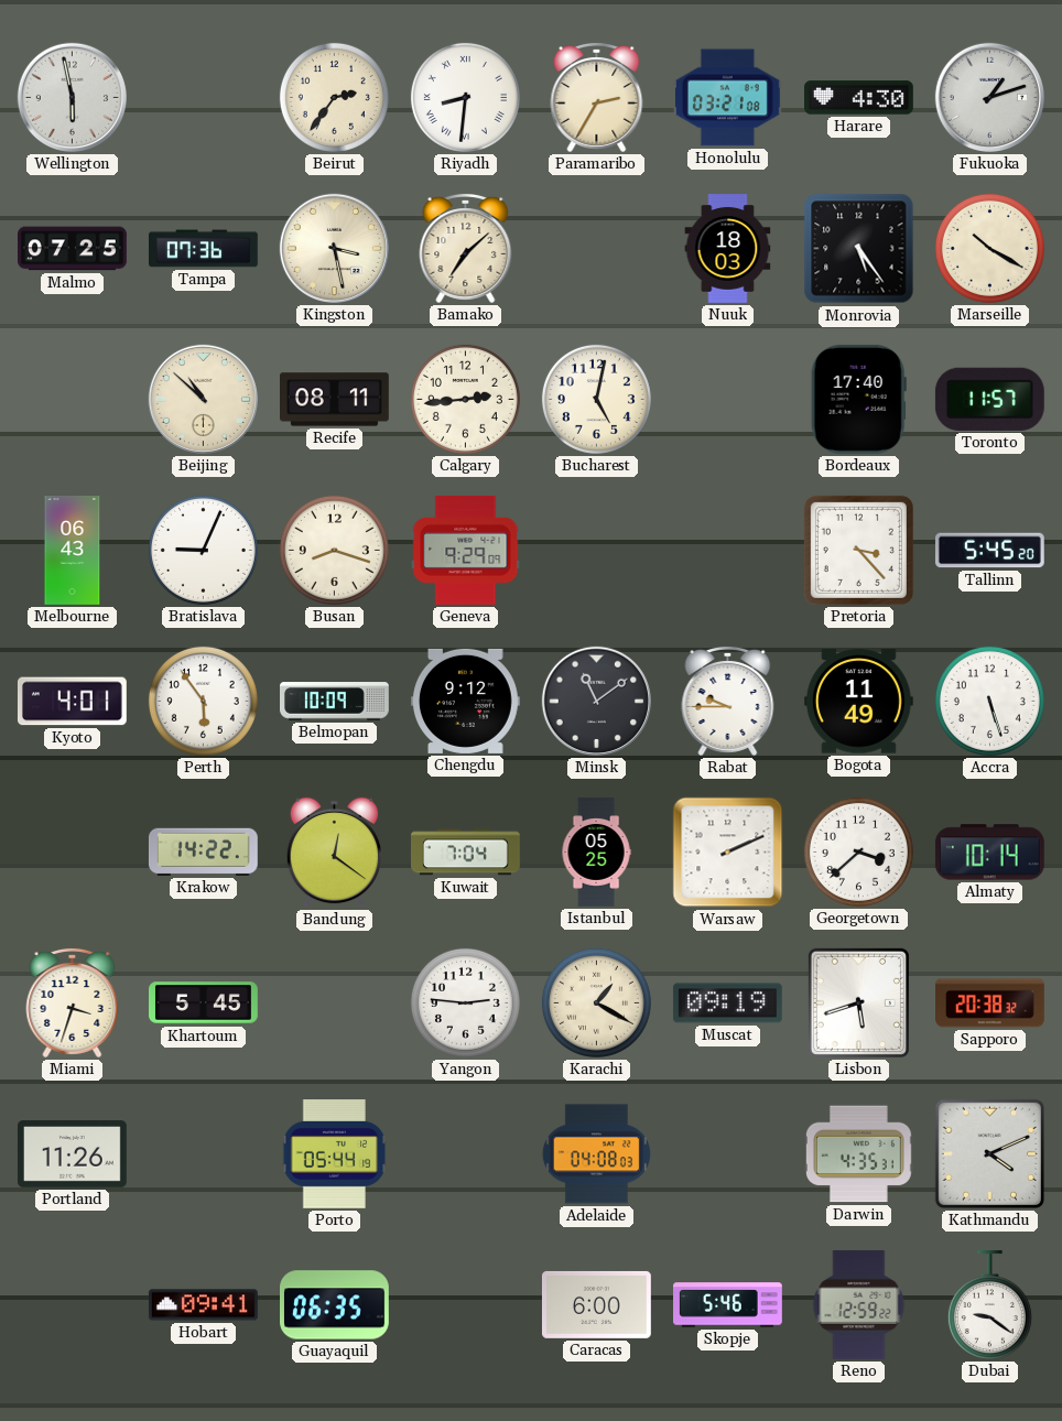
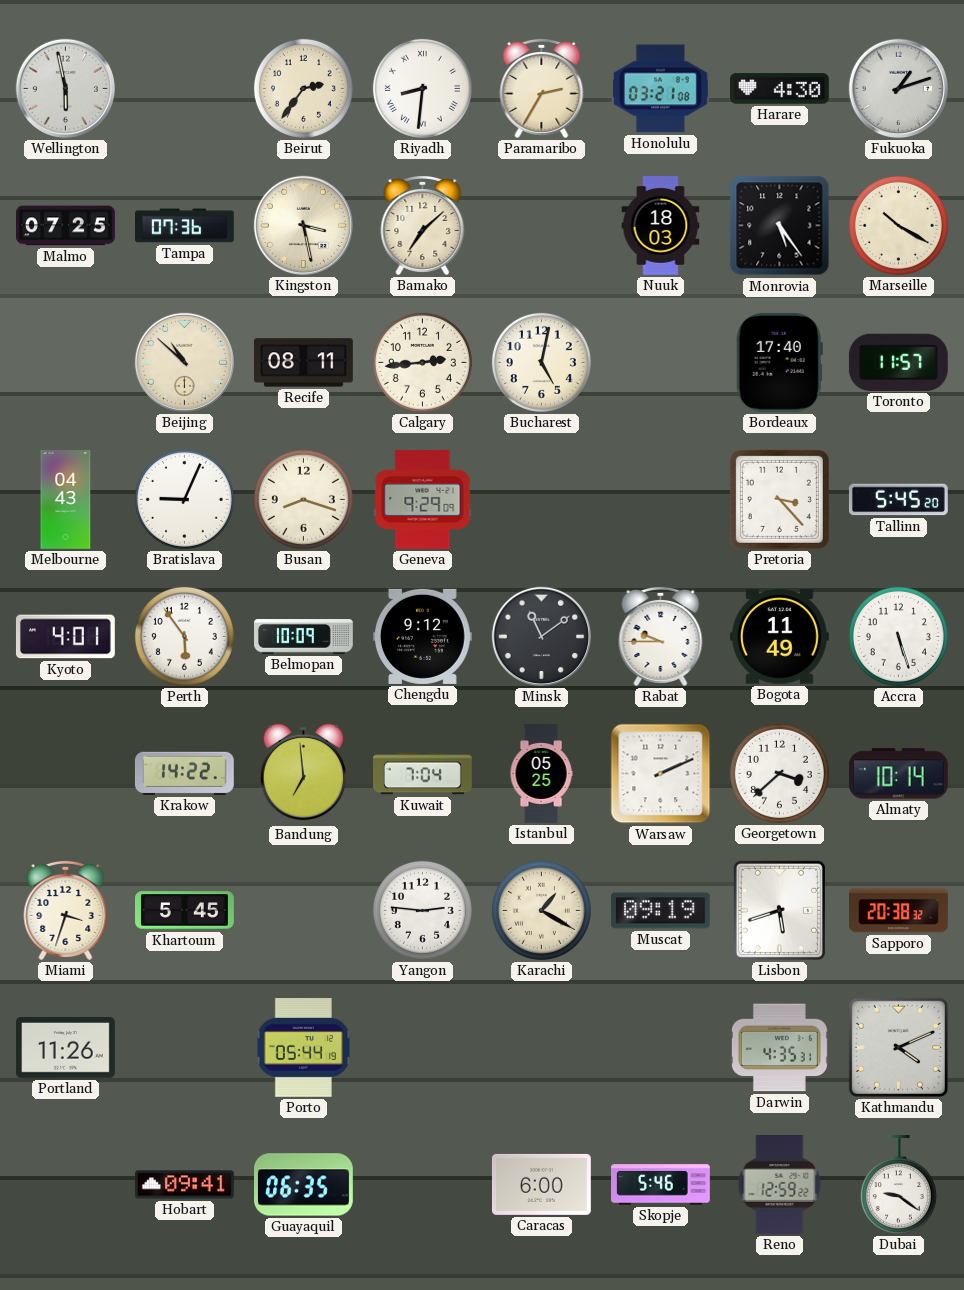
Melbourne: 06:43 -> 04:43 (66, 500)
Bandung: 12:21 -> 6:59 (303, 774)
Adelaide: 04:08 -> none (596, 1154)
